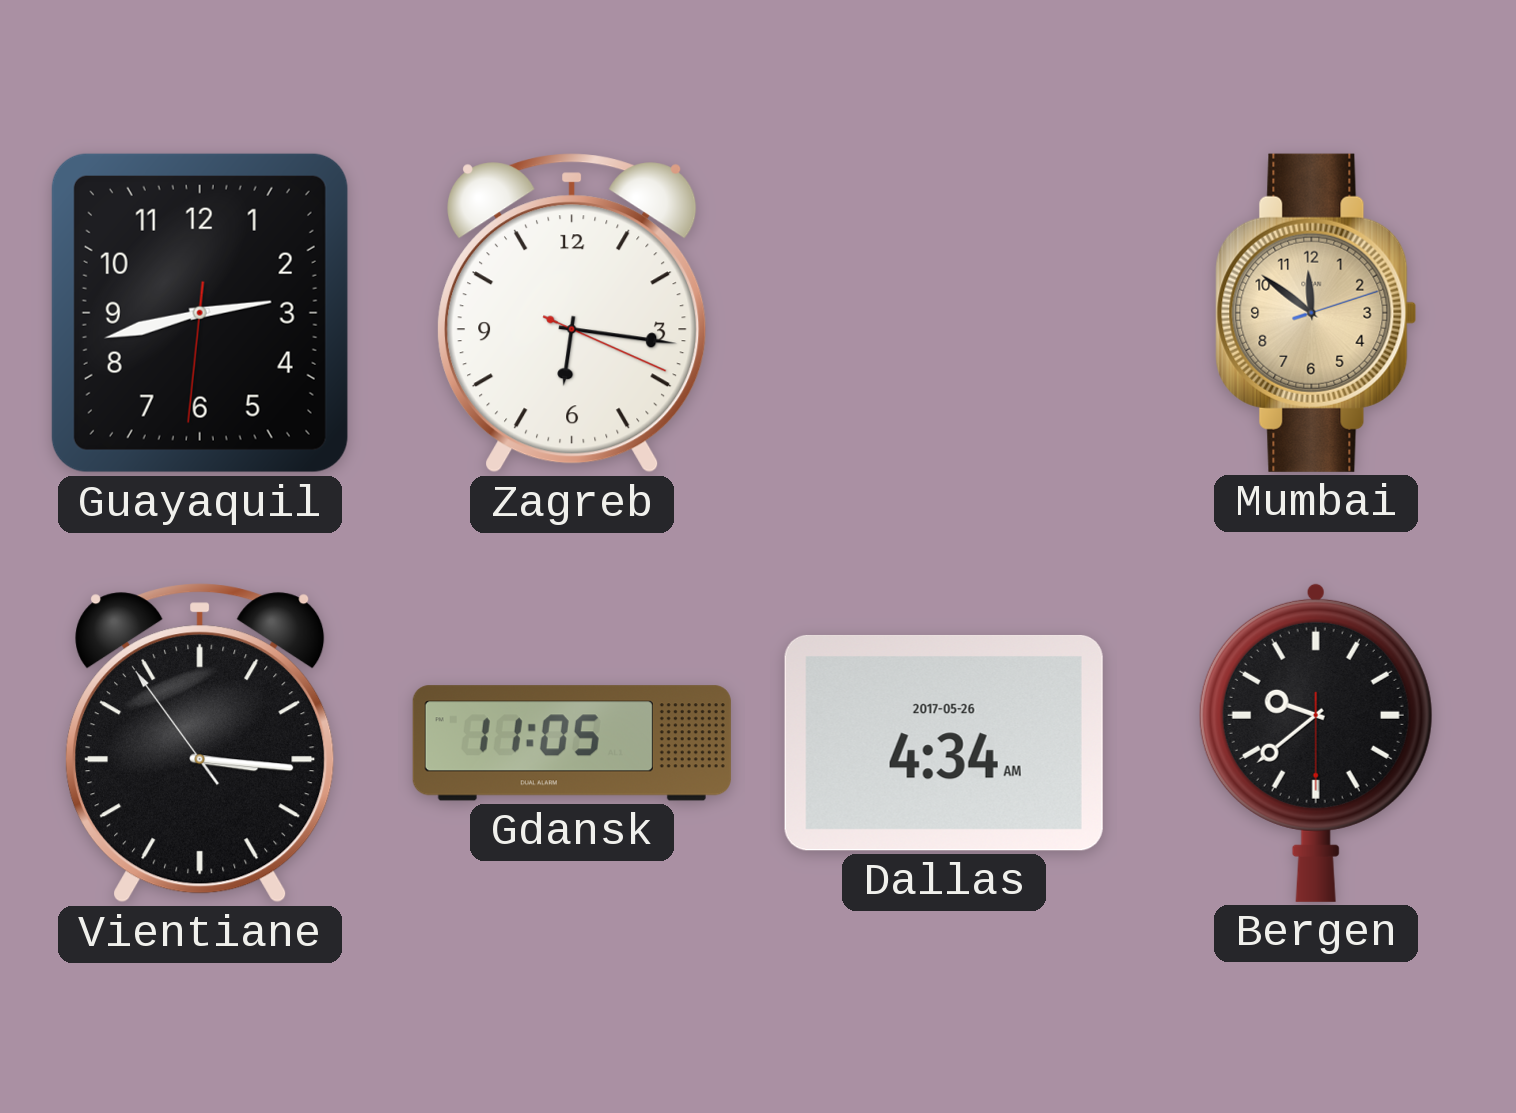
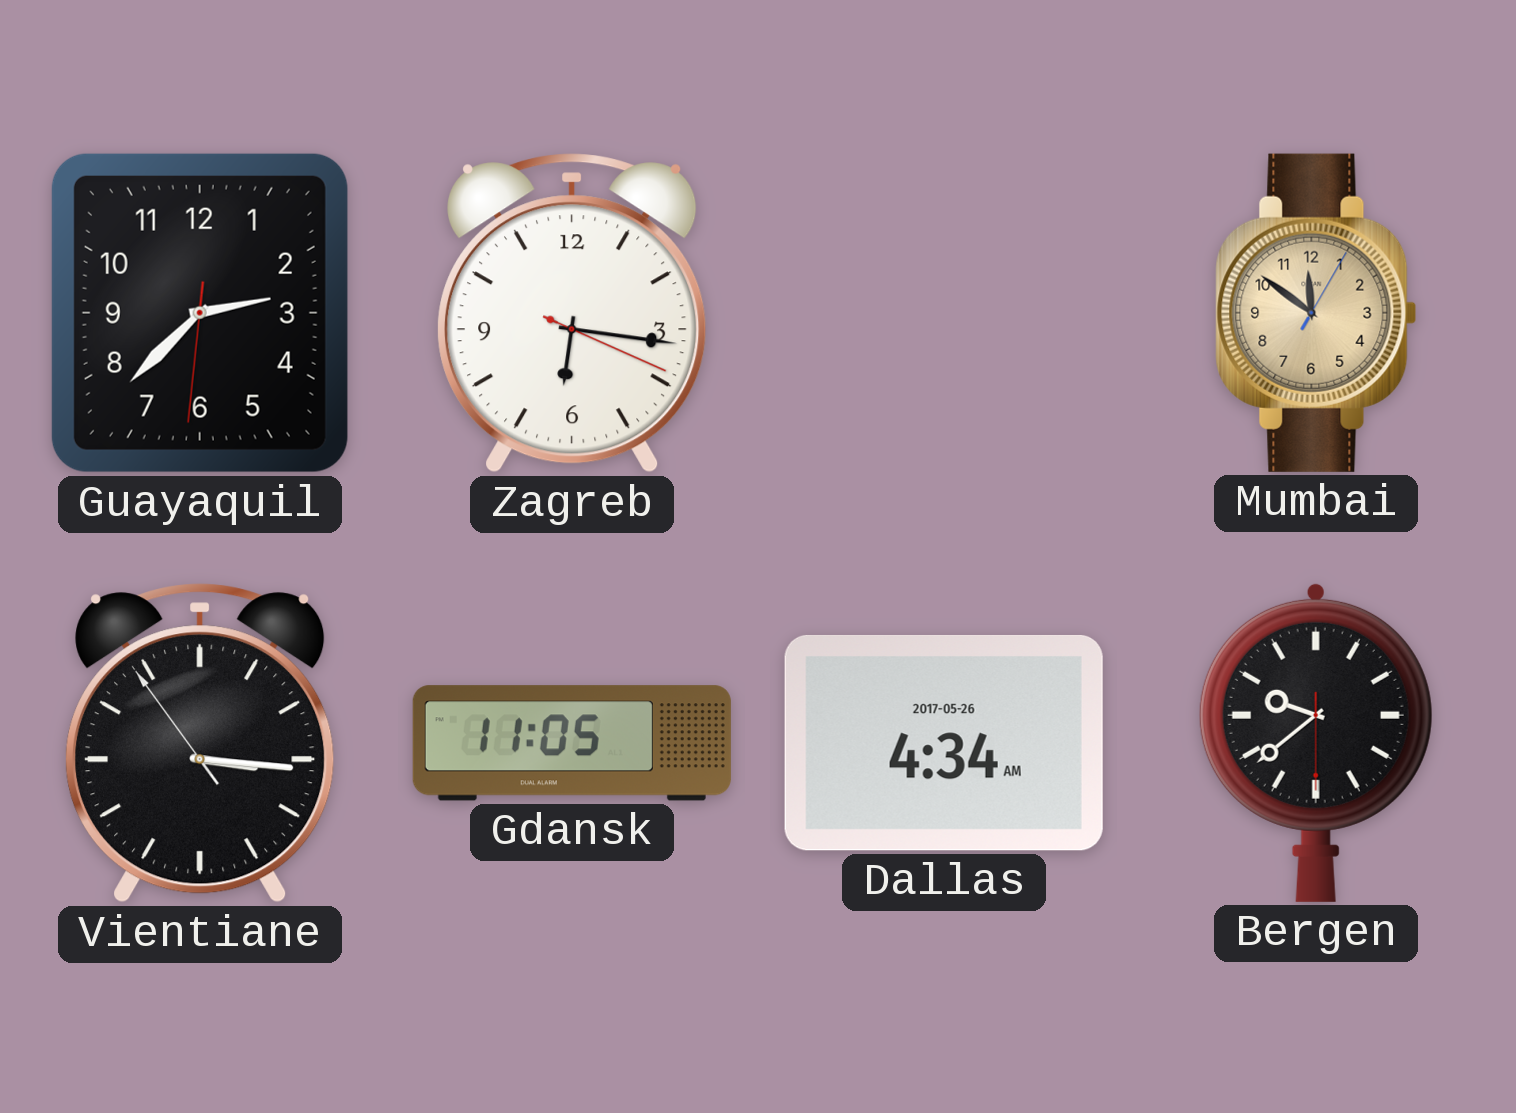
Guayaquil: 2:42 -> 2:37 (200, 313)
Mumbai: 11:51:12 -> 11:51:05 (1316, 313)
